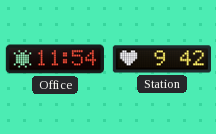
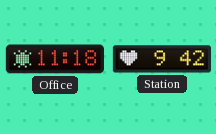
Office: 11:54 -> 11:18 (55, 59)
